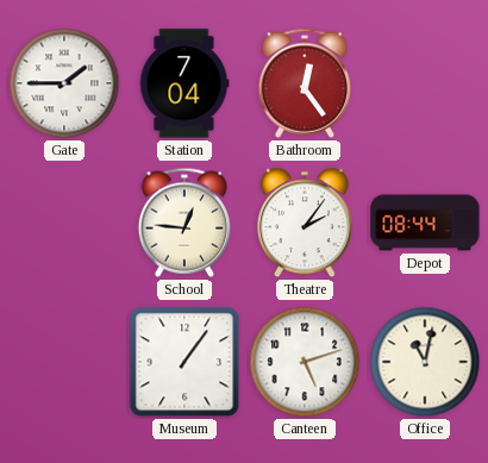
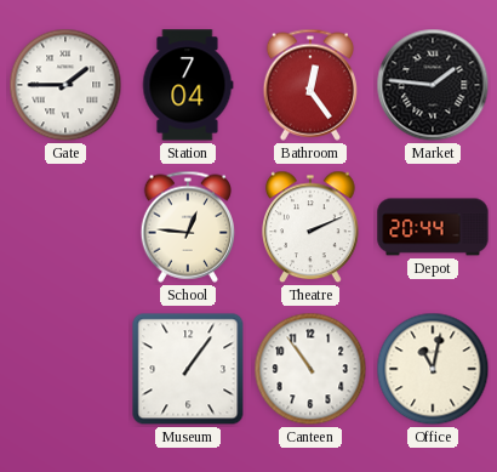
Market: none -> 1:46 (433, 85)
Theatre: 2:06 -> 2:11 (310, 227)
Depot: 08:44 -> 20:44 (433, 227)
Canteen: 5:12 -> 10:54 (310, 369)
